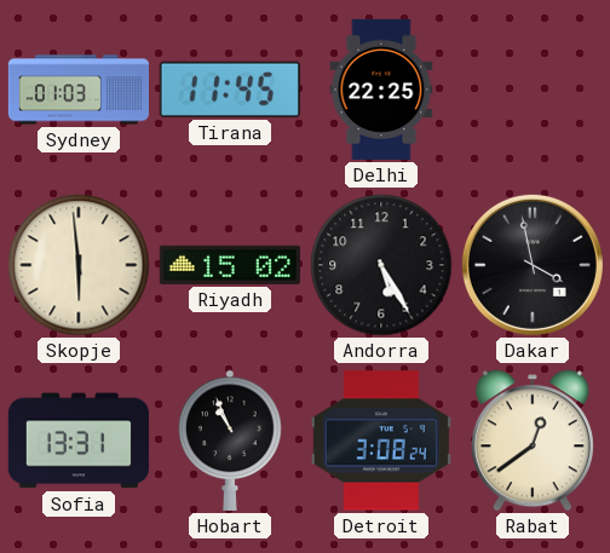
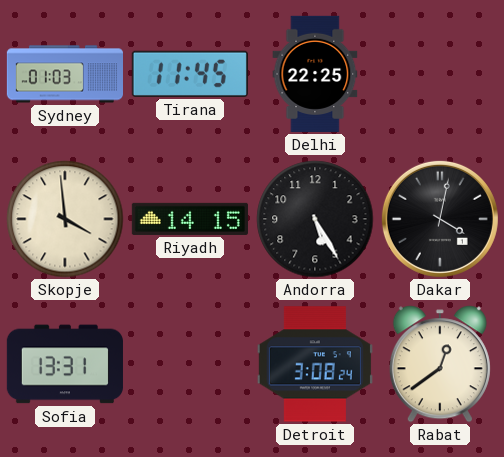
Skopje: 5:59 -> 3:59 (65, 219)
Riyadh: 15:02 -> 14:15 (190, 219)
Dakar: 3:58 -> 4:02 (440, 219)
Hobart: 10:56 -> none (230, 440)
